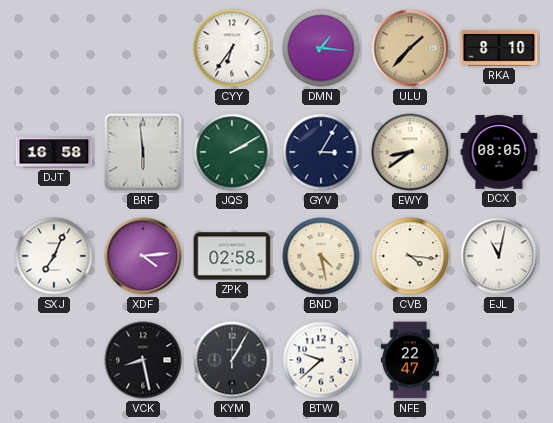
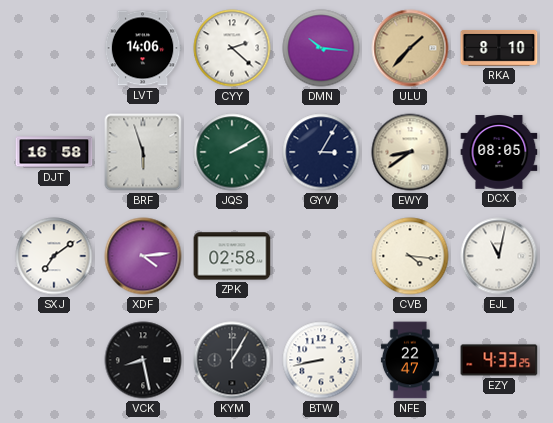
LVT: none -> 14:06 (143, 48)
CYY: 6:36 -> 2:22 (232, 48)
DMN: 1:16 -> 10:16 (321, 48)
BRF: 5:59 -> 5:57 (143, 152)
SXJ: 7:04 -> 7:09 (54, 256)
BND: 4:28 -> none (321, 256)
BTW: 9:38 -> 8:43 (321, 360)
EZY: none -> 4:33 (499, 360)
